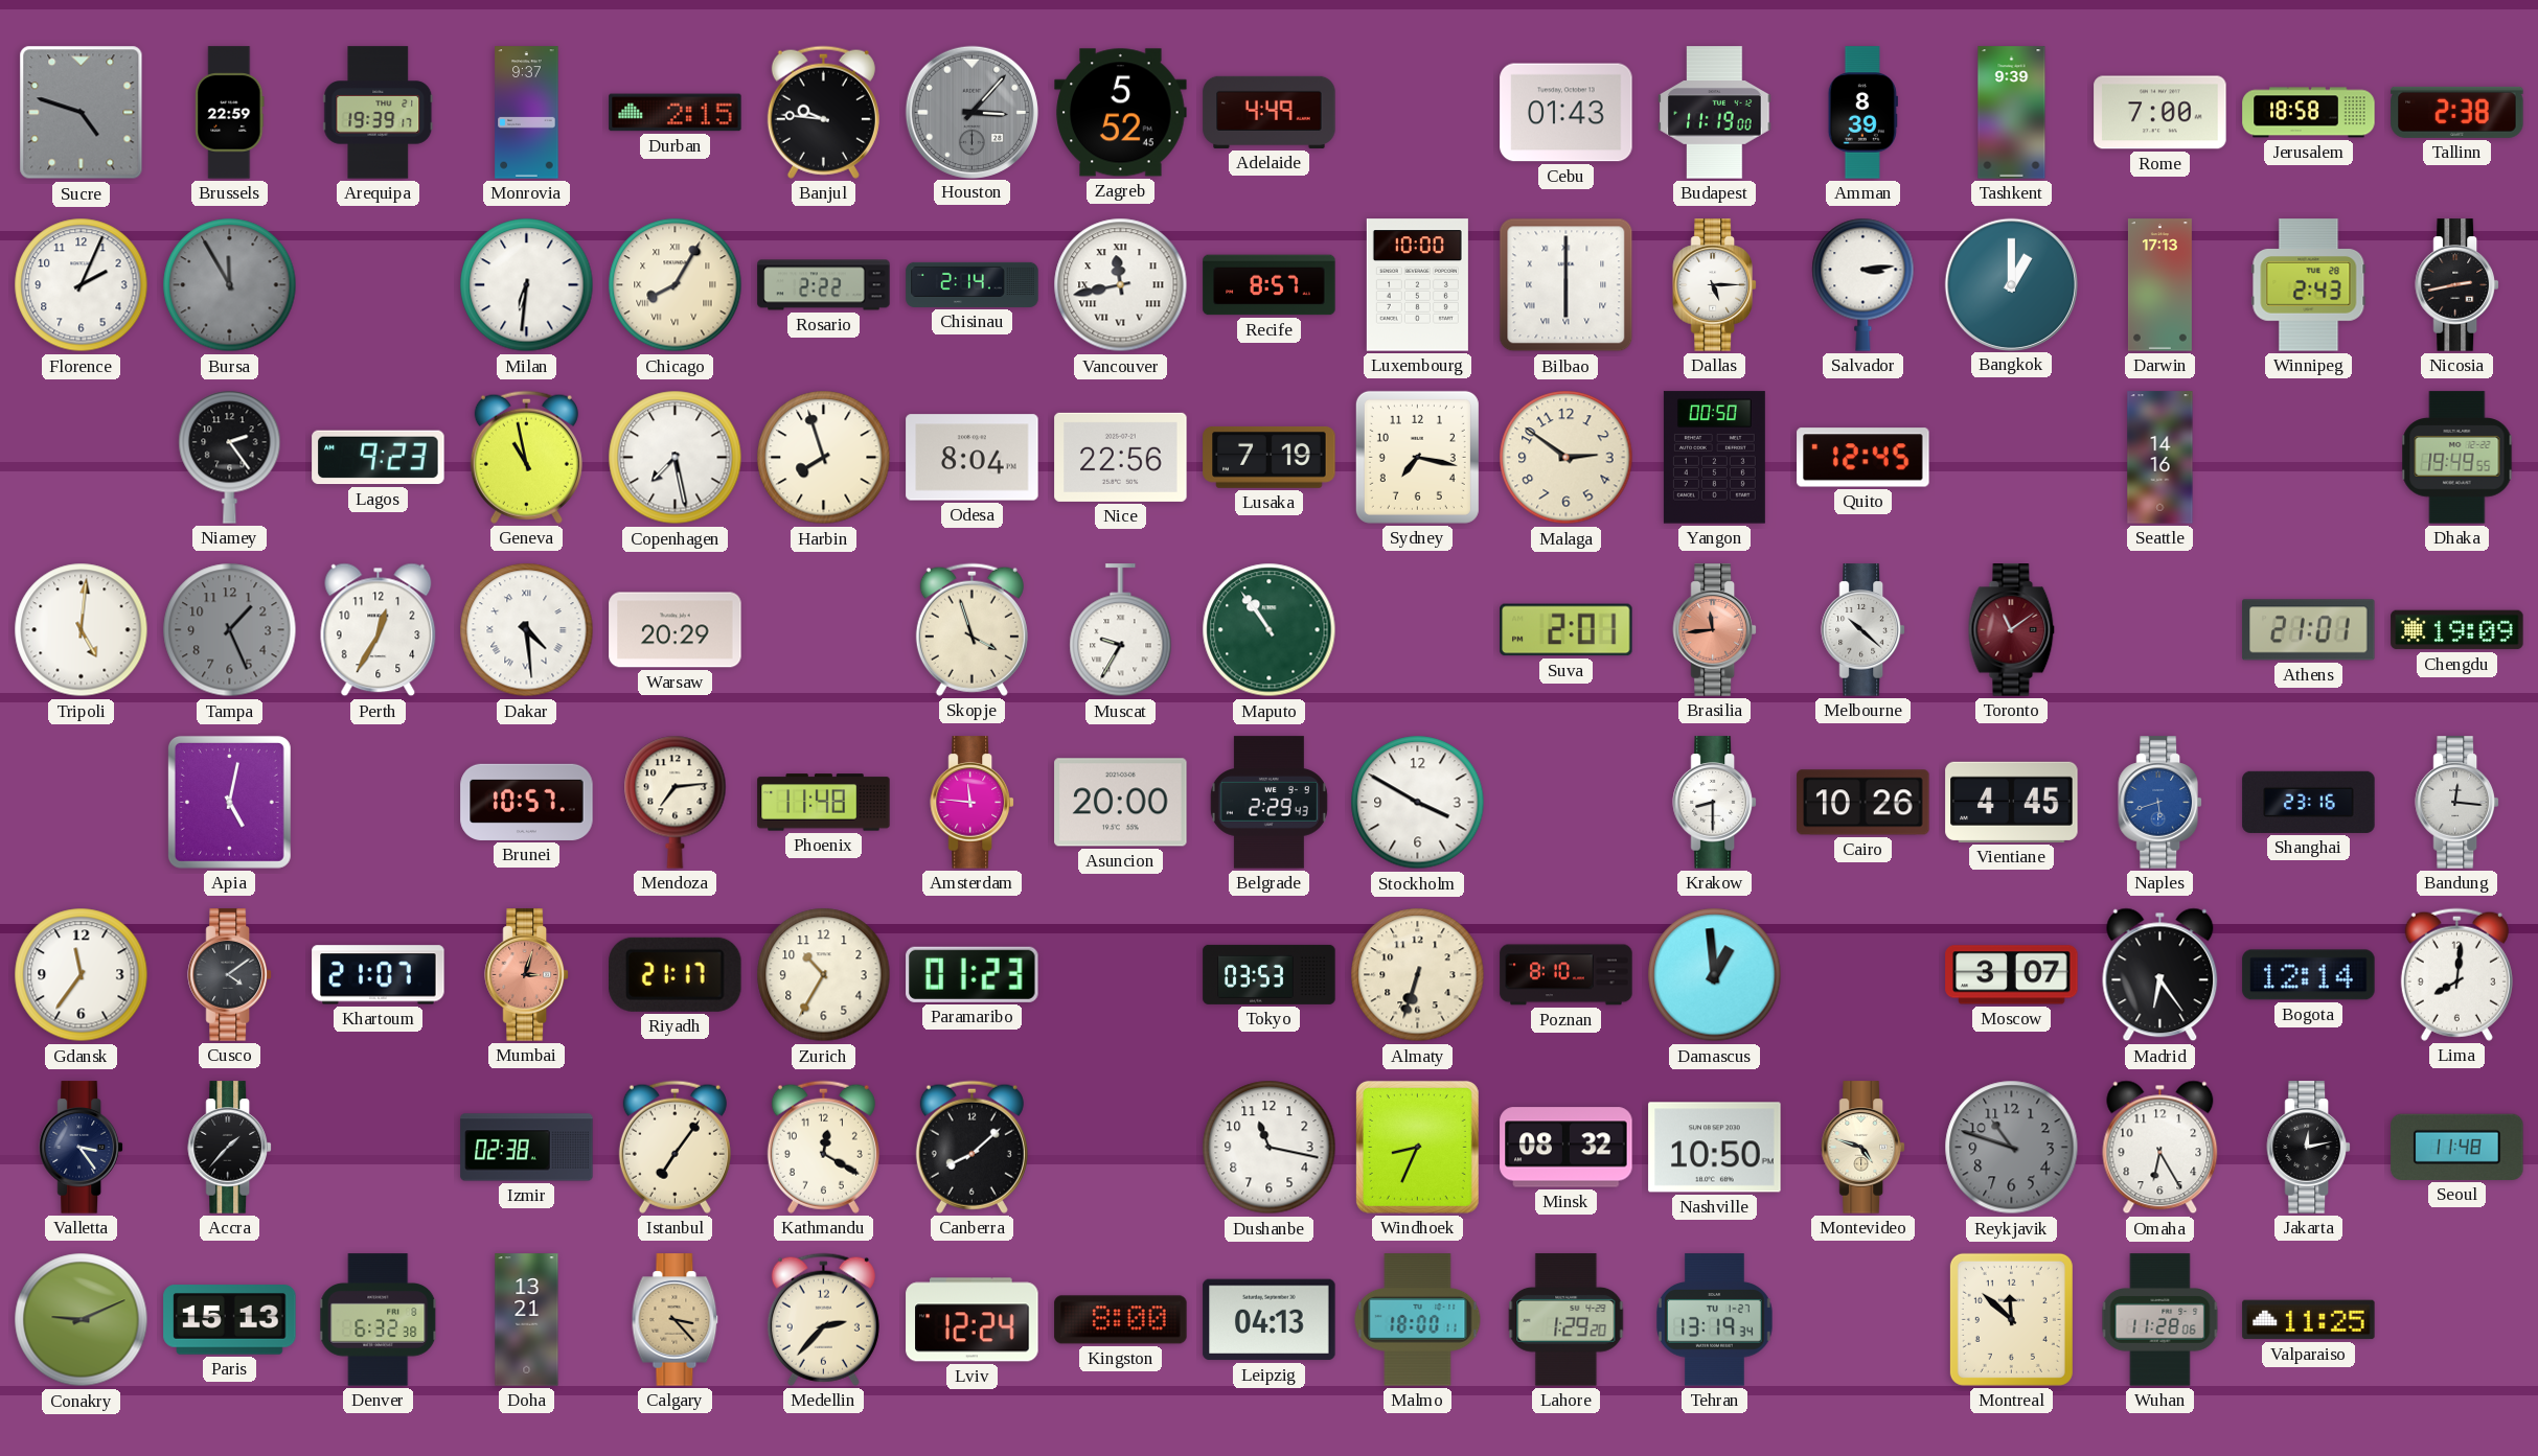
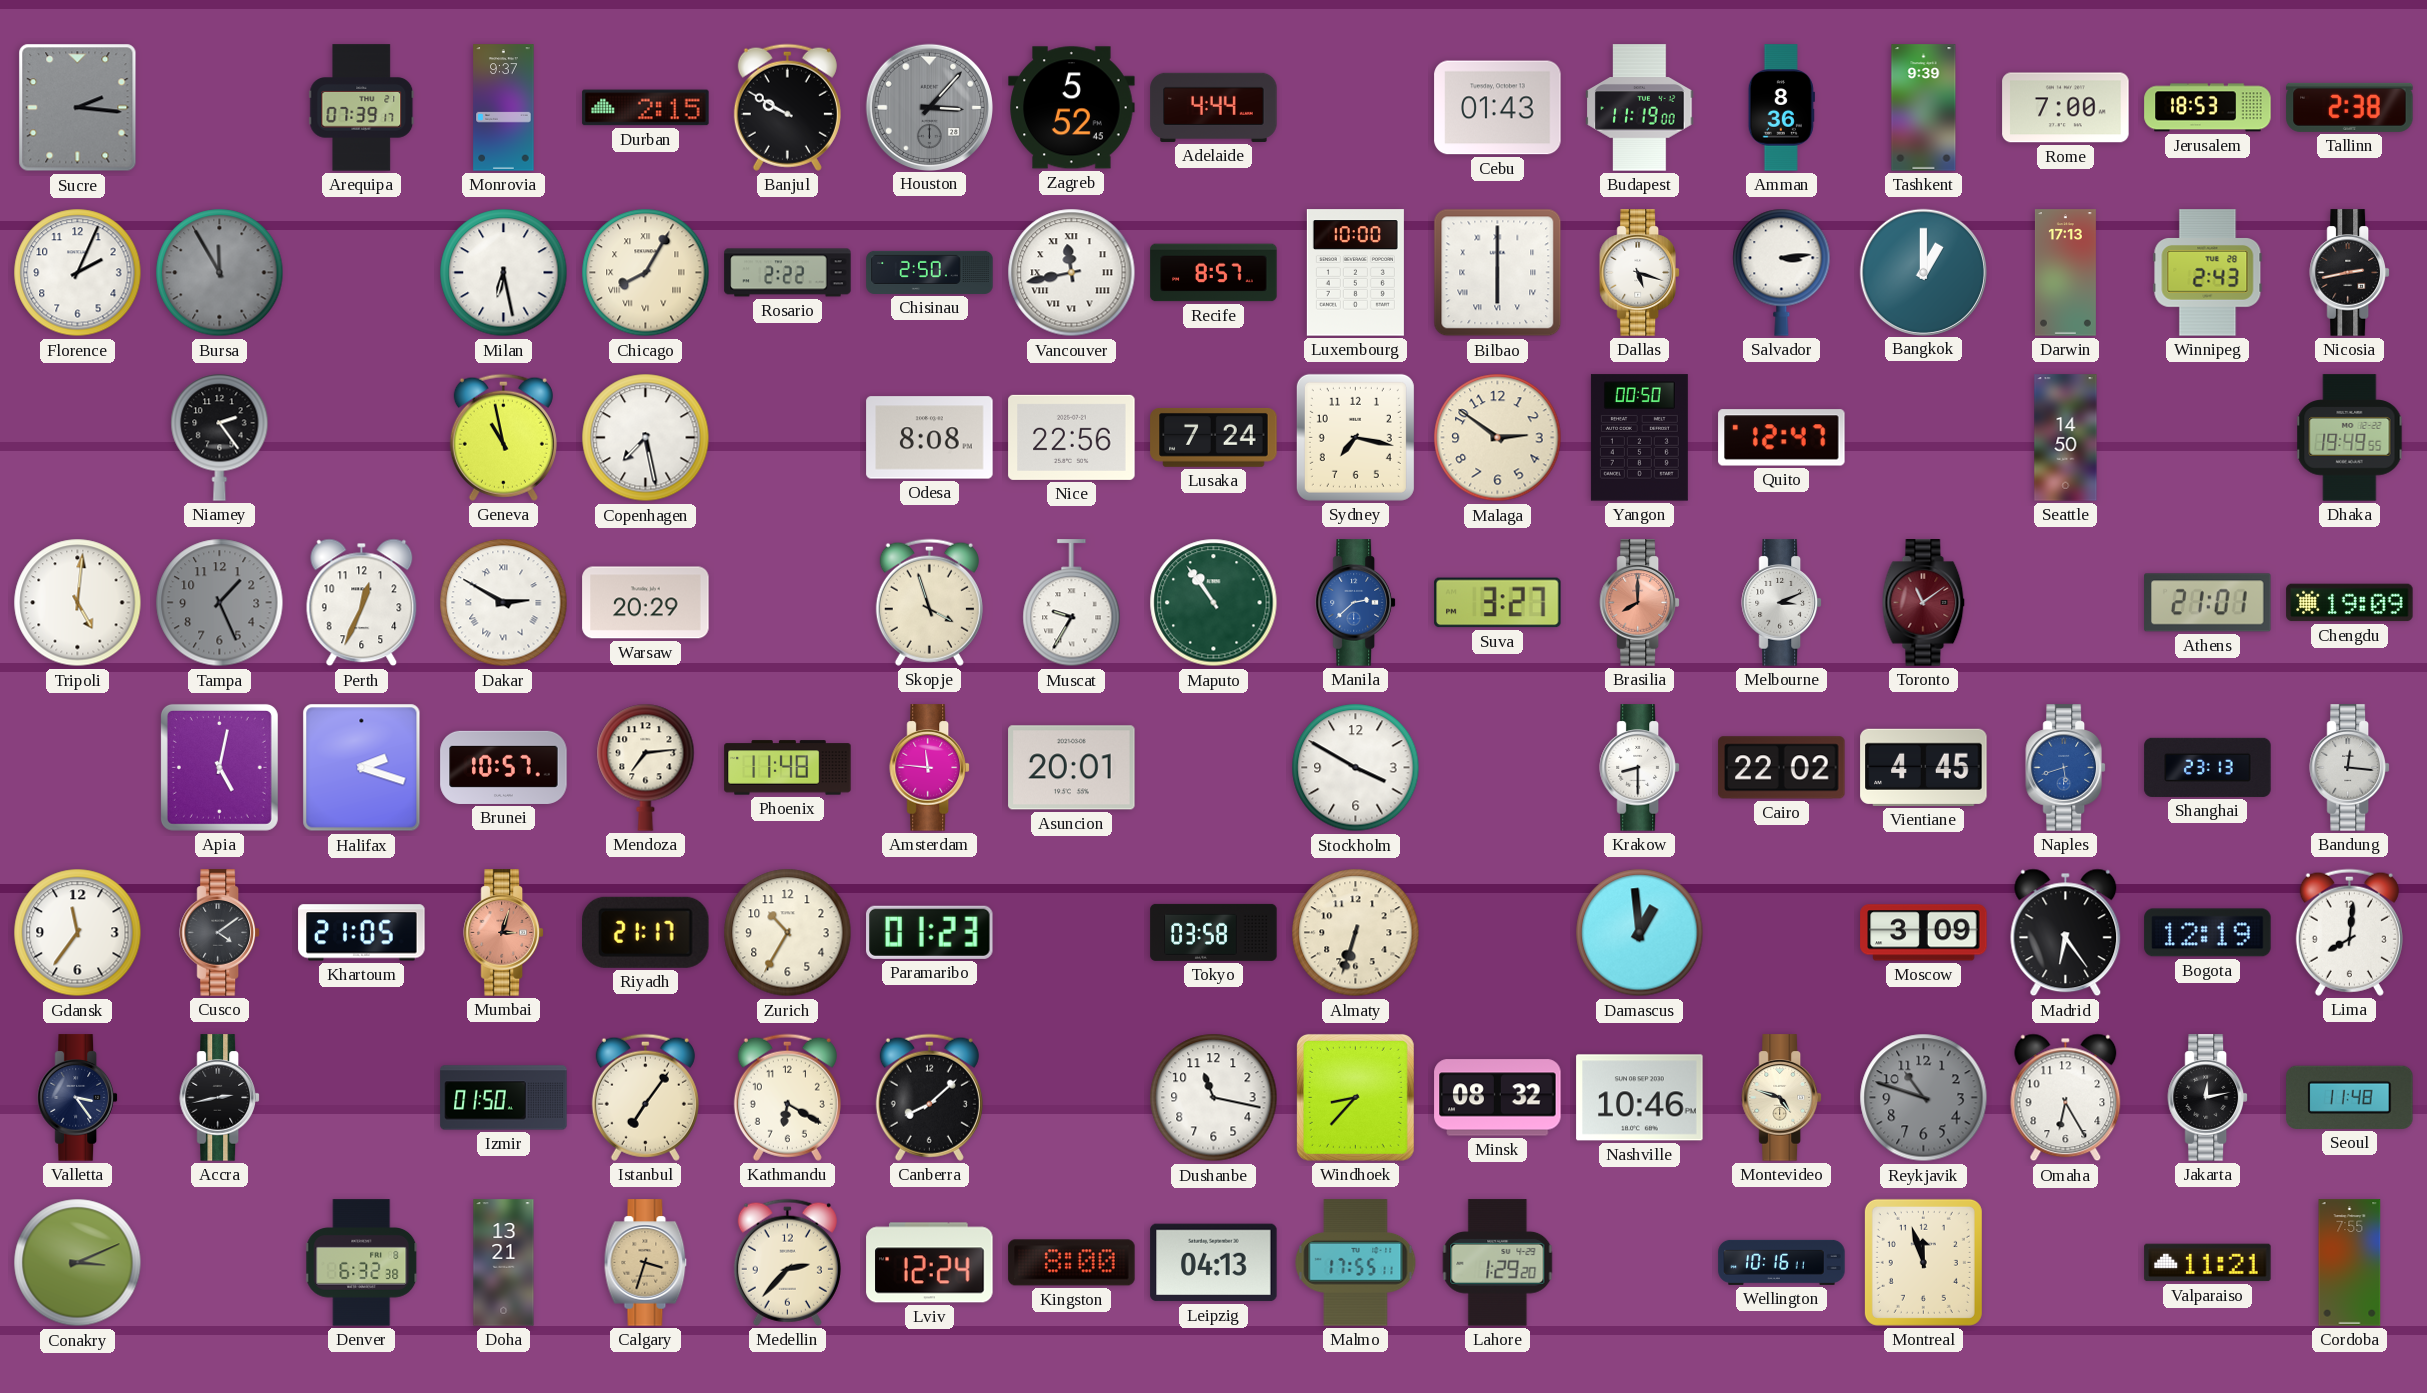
Sucre: 4:48 -> 2:16 (78, 108)
Brussels: 22:59 -> none (230, 113)
Arequipa: 19:39 -> 07:39 (362, 108)
Banjul: 9:46 -> 9:50 (787, 107)
Adelaide: 4:49 -> 4:44 (1214, 107)
Amman: 8:39 -> 8:36 (1781, 108)
Jerusalem: 18:58 -> 18:53 (2208, 108)
Milan: 6:31 -> 6:28 (504, 273)
Chisinau: 2:14 -> 2:50 (930, 272)
Dallas: 5:15 -> 5:18 (1639, 273)
Lagos: 9:23 -> none (379, 458)
Harbin: 7:57 -> none (824, 458)
Odesa: 8:04 -> 8:08 (930, 438)
Lusaka: 7:19 -> 7:24 (1214, 437)
Quito: 12:45 -> 12:47 (1782, 438)
Seattle: 14:16 -> 14:50 (2066, 438)
Perth: 12:35 -> 12:34 (362, 603)
Dakar: 4:29 -> 2:50 (504, 603)
Manila: none -> 2:38 (1355, 603)
Suva: 2:01 -> 3:27 (1498, 603)
Brasilia: 11:44 -> 8:00 (1639, 603)
Melbourne: 10:22 -> 3:11 (1781, 603)
Halifax: none -> 2:18 (362, 768)
Asuncion: 20:00 -> 20:01 (1072, 768)
Belgrade: 2:29 -> none (1268, 803)
Cairo: 10:26 -> 22:02 (1782, 768)
Shanghai: 23:16 -> 23:13 (2208, 767)
Khartoum: 21:07 -> 21:05 (362, 933)
Tokyo: 03:53 -> 03:58 (1214, 932)
Poznan: 8:10 -> none (1567, 975)
Moscow: 3:07 -> 3:09 (1924, 933)
Bogota: 12:14 -> 12:19 (2208, 933)
Accra: 1:37 -> 2:43 (219, 1098)
Izmir: 02:38 -> 01:50 (504, 1098)
Kathmandu: 12:20 -> 6:20 (787, 1097)
Windhoek: 8:34 -> 8:37 (1355, 1097)
Nashville: 10:50 -> 10:46 (1640, 1098)
Conakry: 9:11 -> 3:11 (78, 1263)
Paris: 15:13 -> none (230, 1320)
Calgary: 3:23 -> 3:33 (646, 1263)
Malmo: 18:00 -> 17:55 (1356, 1263)
Tehran: 13:19 -> none (1715, 1320)
Wellington: none -> 10:16 (1782, 1262)
Montreal: 11:52 -> 11:57 (1923, 1262)
Wuhan: 11:28 -> none (2160, 1320)
Valparaiso: 11:25 -> 11:21 (2208, 1263)
Cordoba: none -> 7:55 (2350, 1263)
